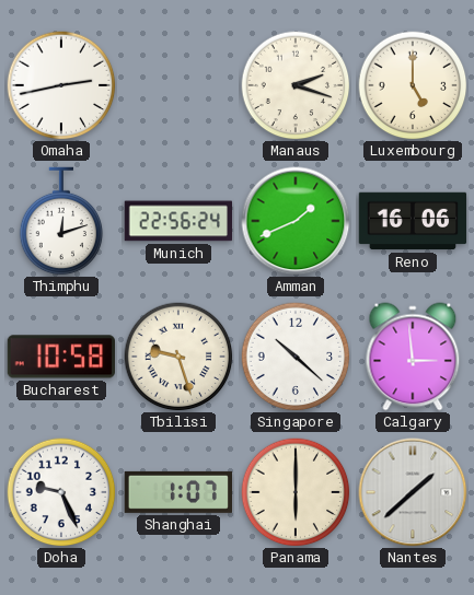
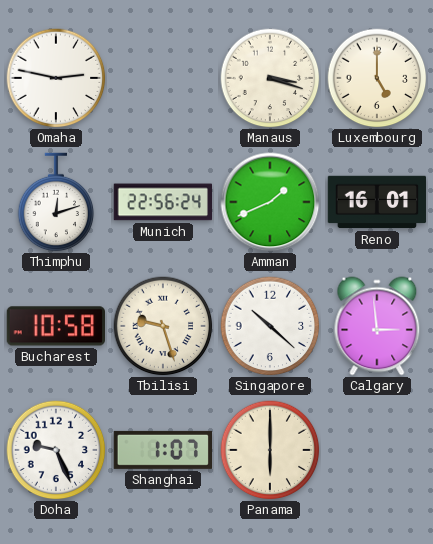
Omaha: 2:43 -> 2:47 (56, 78)
Manaus: 2:18 -> 3:18 (270, 78)
Reno: 16:06 -> 16:01 (377, 202)
Nantes: 1:38 -> none (413, 492)
